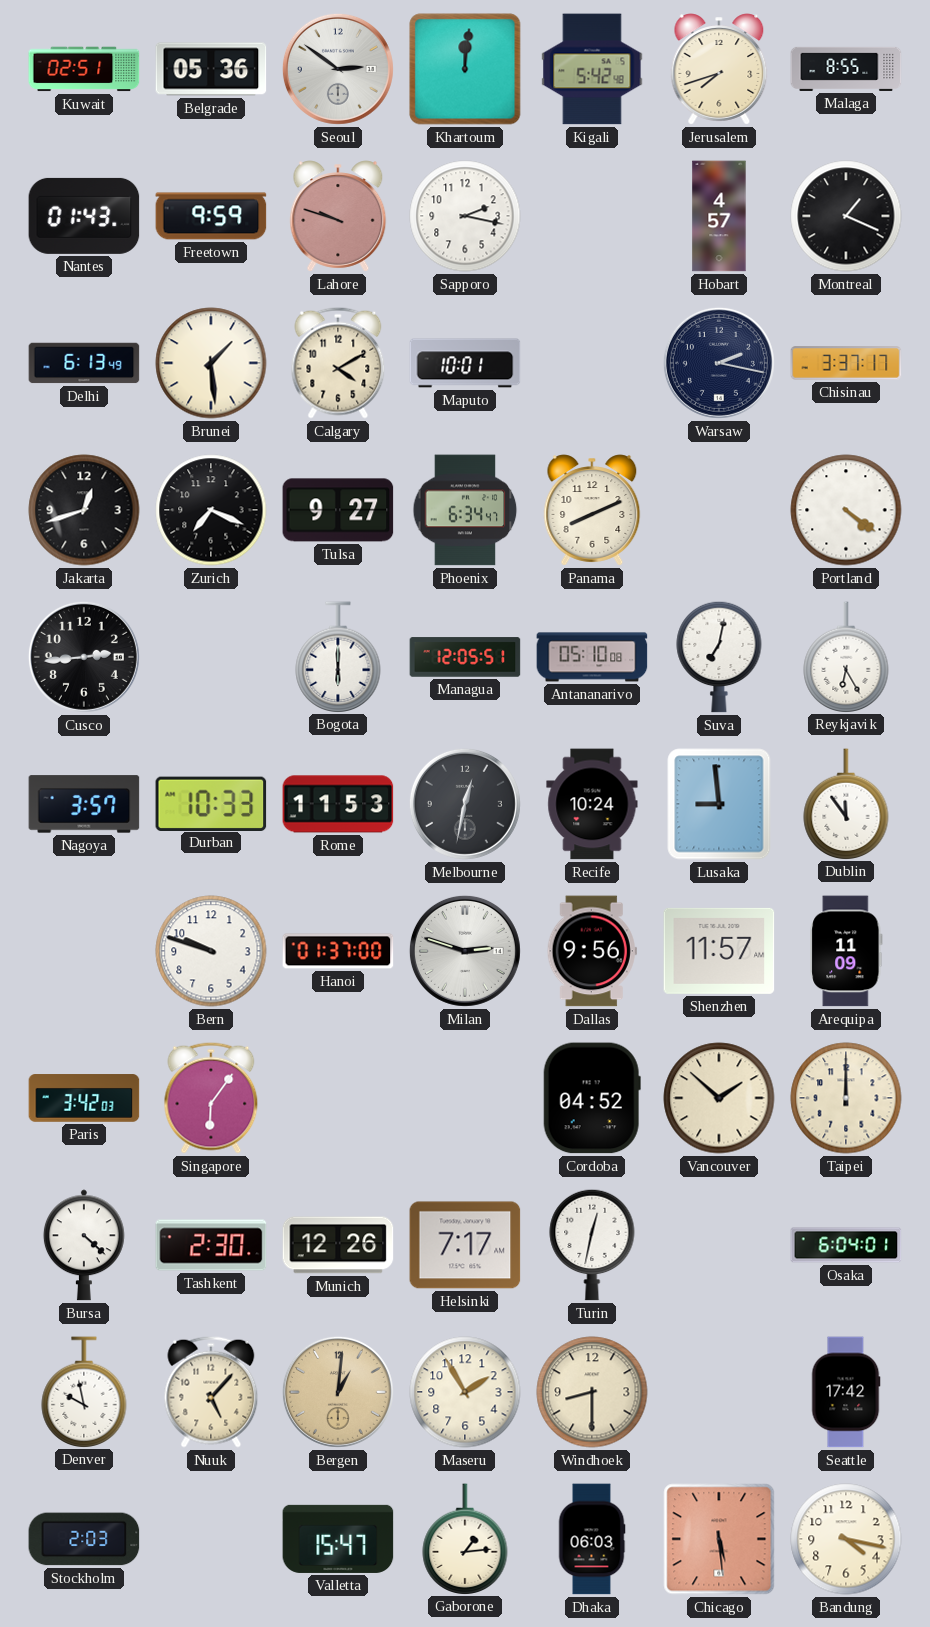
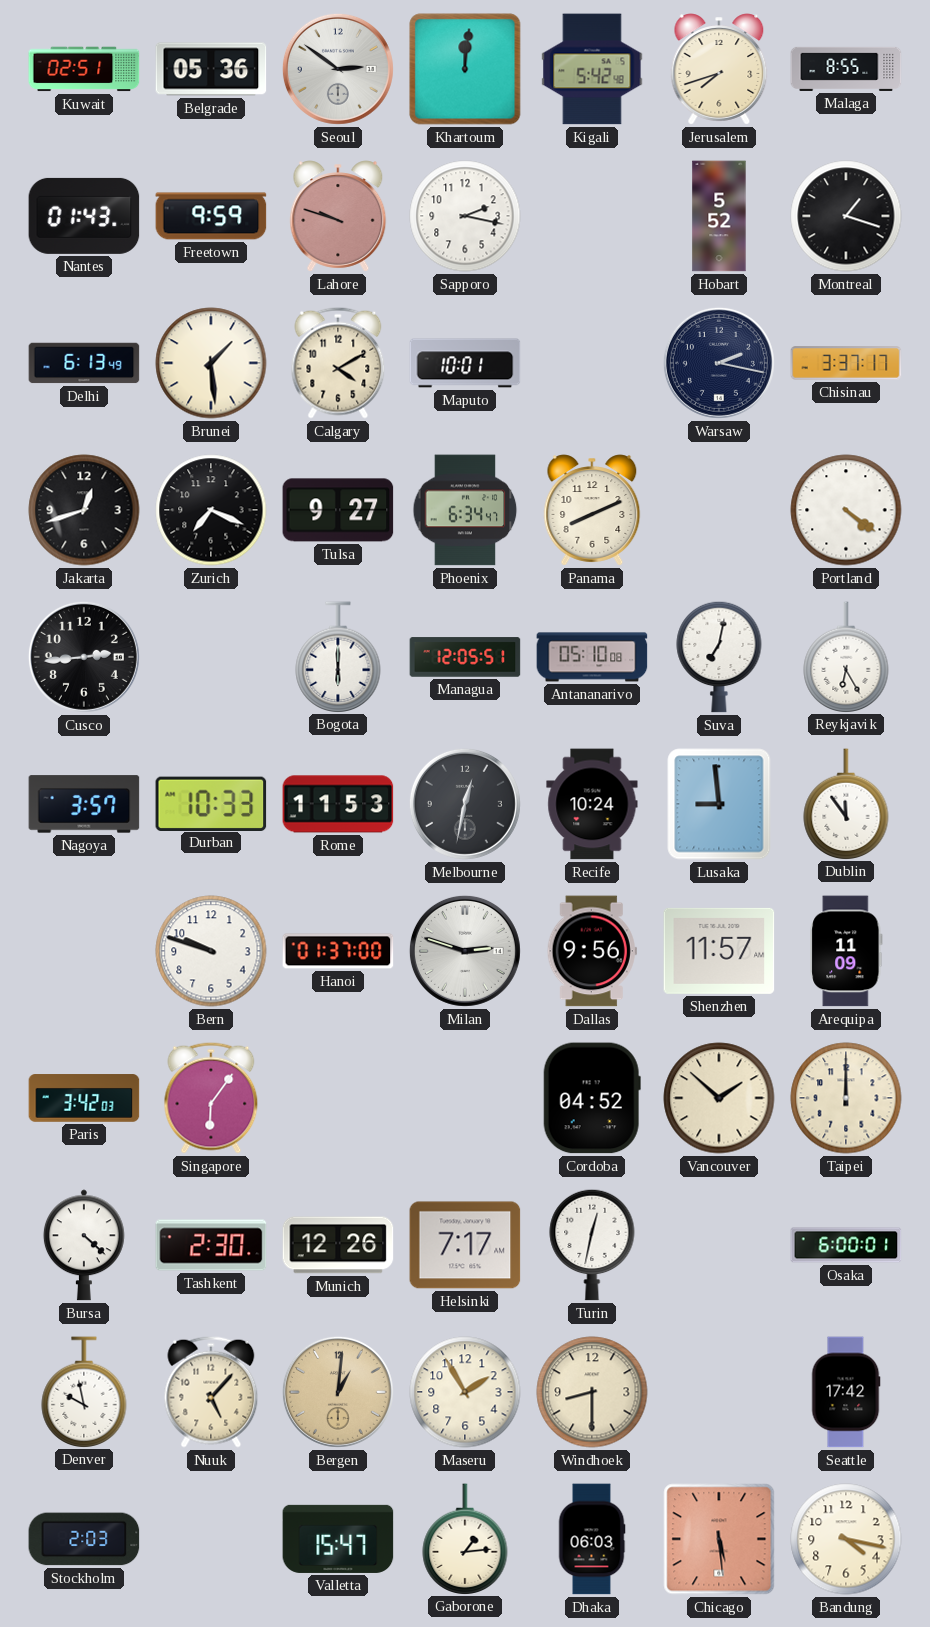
Hobart: 4:57 -> 5:52 (719, 216)
Montreal: 1:19 -> 1:18 (846, 216)
Osaka: 6:04 -> 6:00 (846, 1245)
